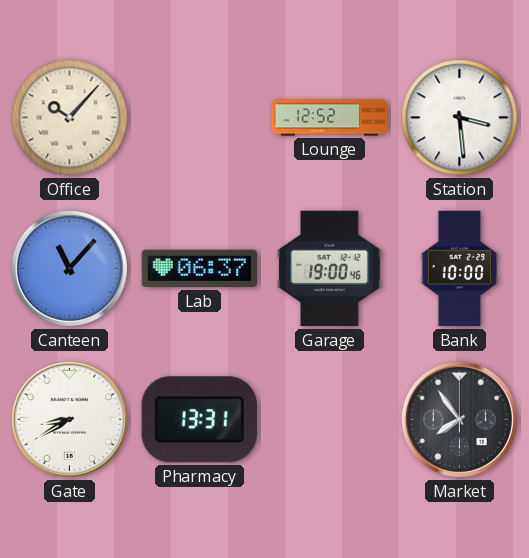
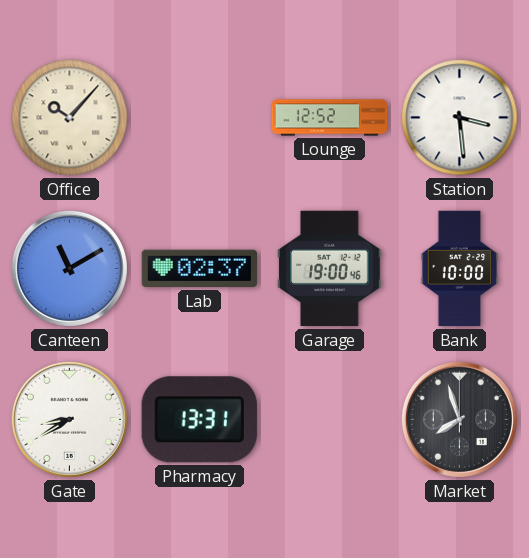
Canteen: 11:07 -> 11:10 (69, 268)
Lab: 06:37 -> 02:37 (199, 269)
Market: 7:54 -> 7:57 (459, 419)
